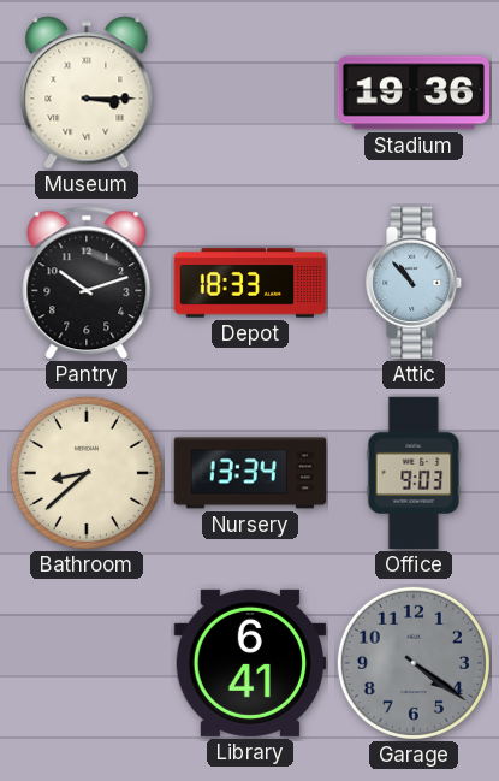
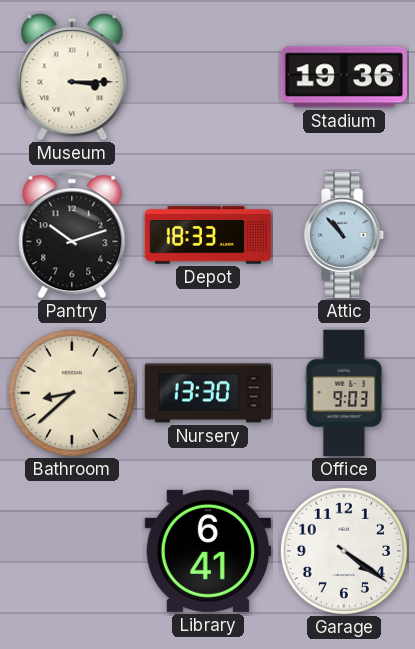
Nursery: 13:34 -> 13:30 (208, 393)
Garage dial: grey -> white (344, 551)
